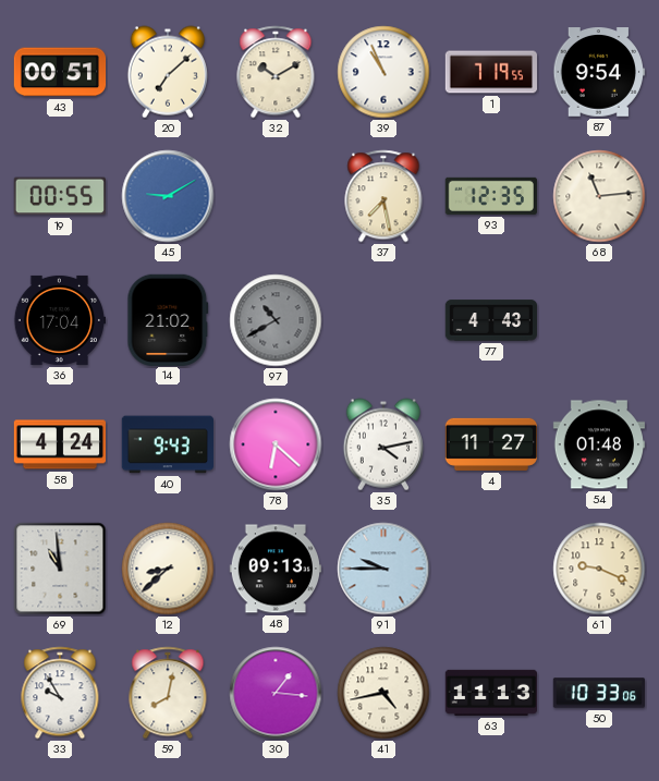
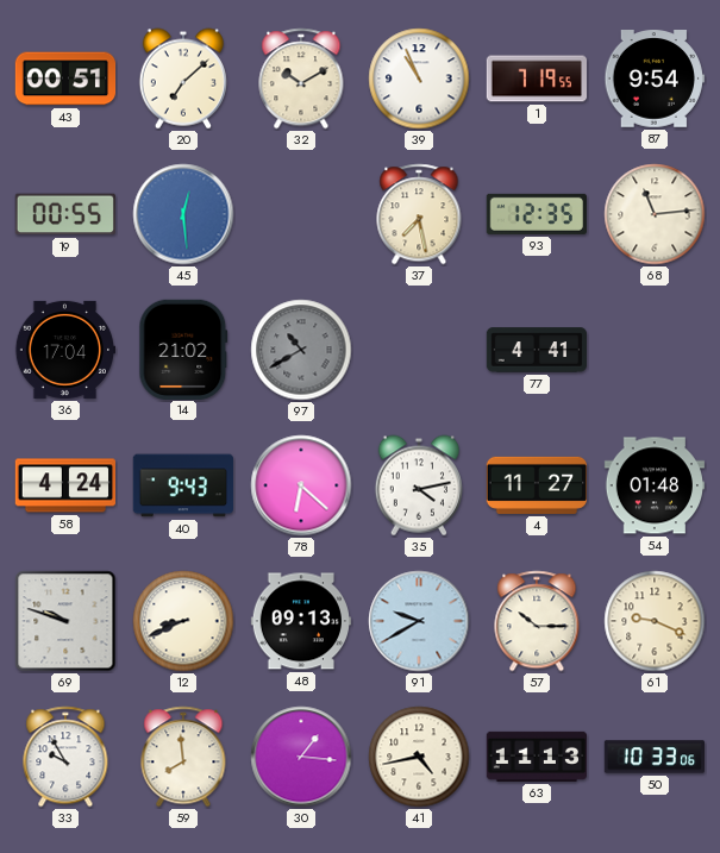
45: 9:10 -> 12:29 (183, 214)
77: 4:43 -> 4:41 (537, 350)
69: 10:59 -> 9:48 (65, 621)
12: 8:38 -> 8:41 (183, 621)
91: 9:45 -> 9:40 (419, 621)
57: none -> 10:15 (537, 621)
59: 8:02 -> 7:59 (183, 757)
